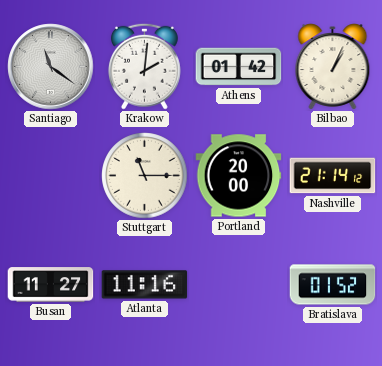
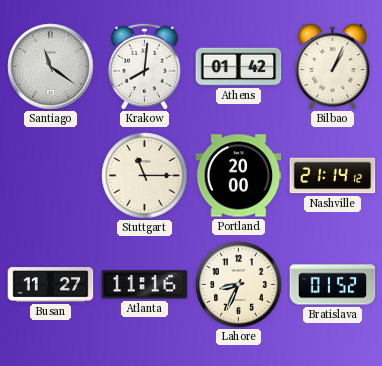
Krakow: 2:01 -> 8:01 (144, 66)
Lahore: none -> 8:34 (239, 285)
